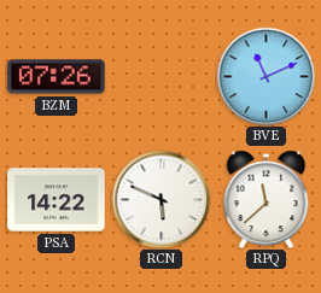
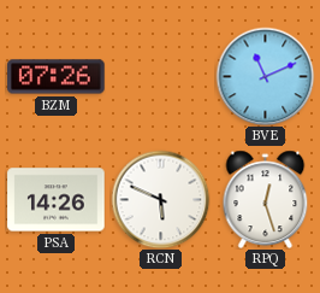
PSA: 14:22 -> 14:26 (57, 200)
RPQ: 11:38 -> 12:27 (266, 199)
